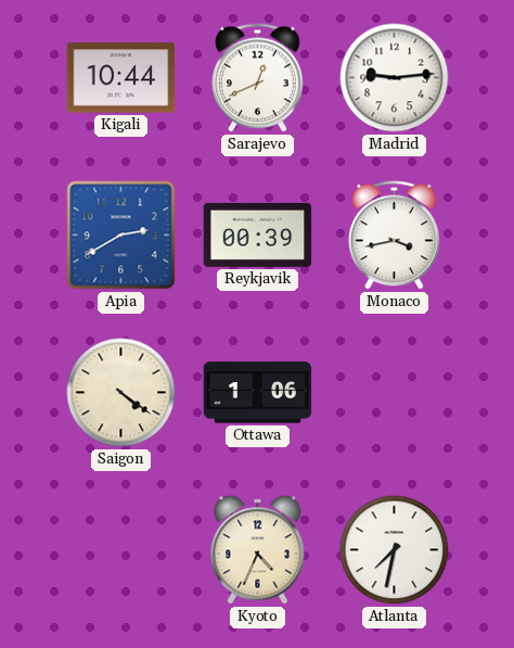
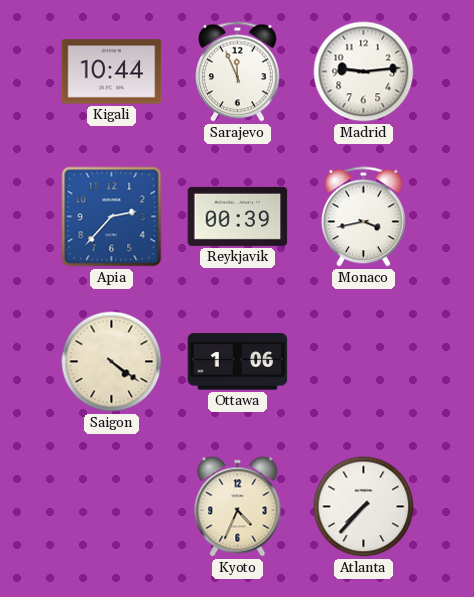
Sarajevo: 12:41 -> 11:56 (238, 72)
Apia: 2:40 -> 2:37 (112, 217)
Atlanta: 7:32 -> 7:37 (364, 507)
